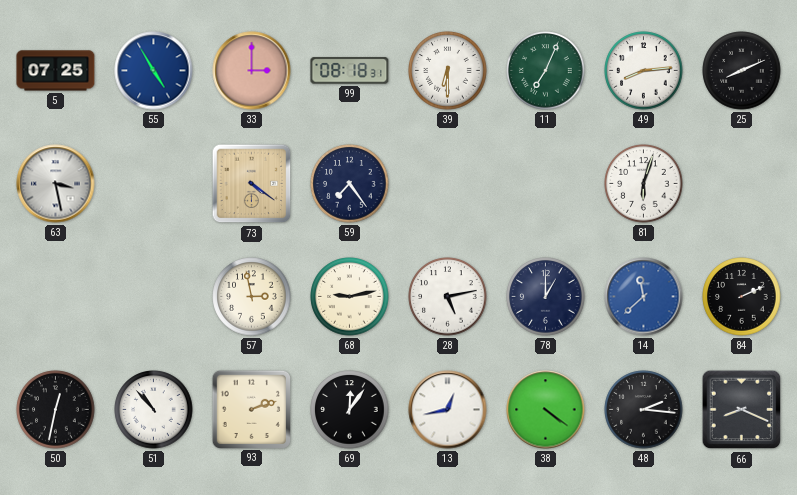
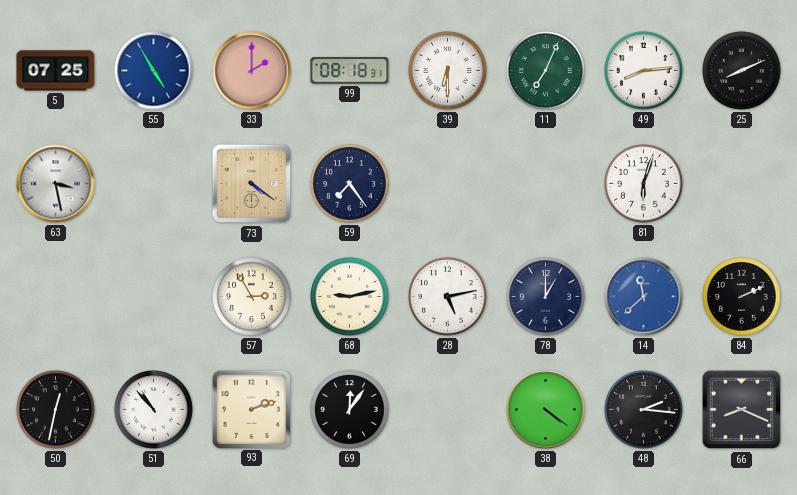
33: 3:00 -> 2:00 (252, 71)
57: 2:58 -> 2:55 (252, 297)
13: 12:43 -> none (448, 410)
